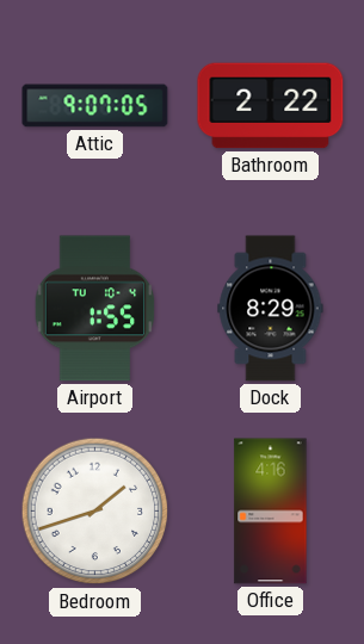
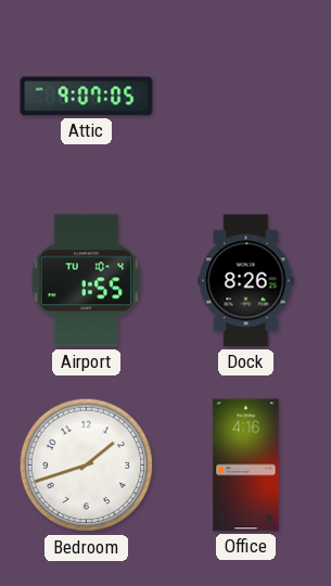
Bathroom: 2:22 -> none (271, 106)
Dock: 8:29 -> 8:26 (246, 281)
